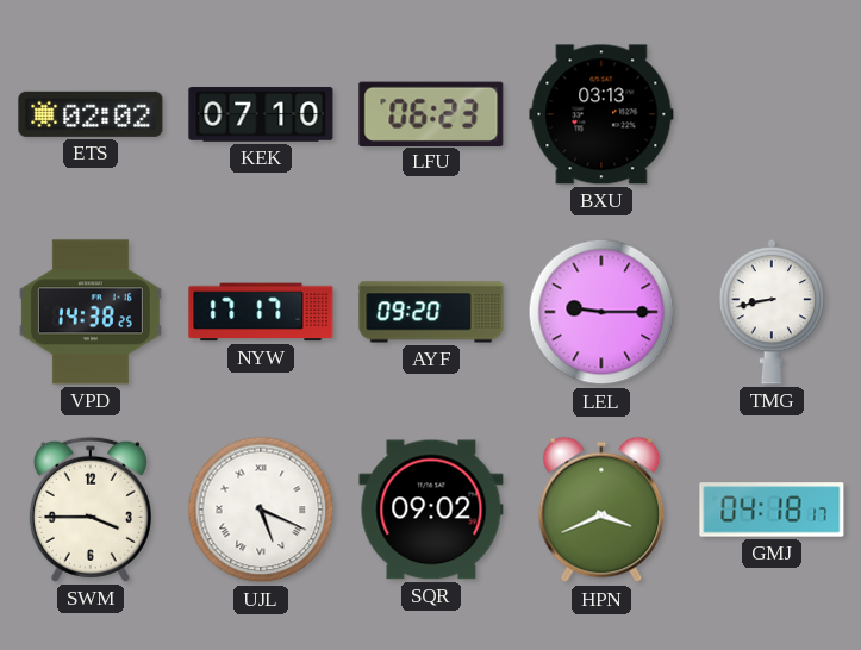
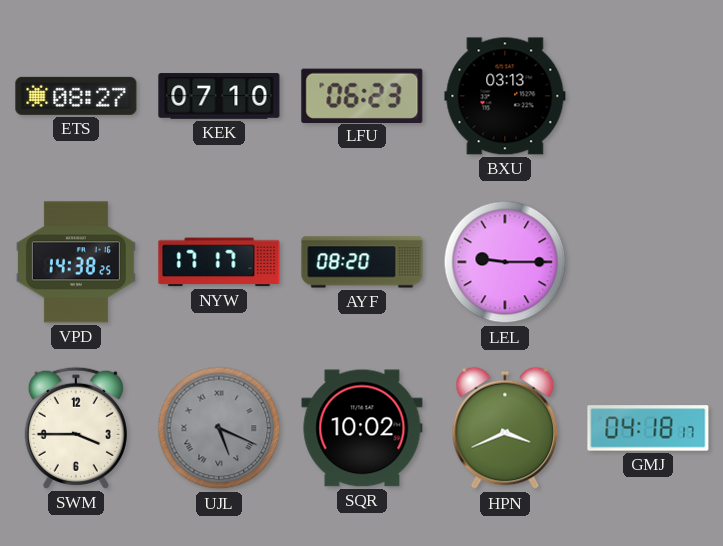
ETS: 02:02 -> 08:27 (76, 96)
AYF: 09:20 -> 08:20 (362, 262)
TMG: 8:43 -> none (772, 312)
UJL dial: white -> grey (219, 428)
SQR: 09:02 -> 10:02 (362, 428)
